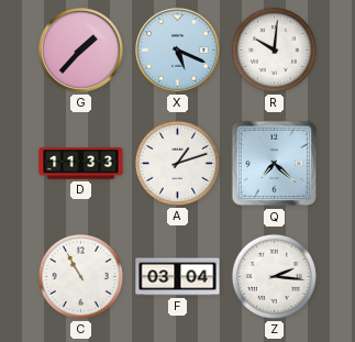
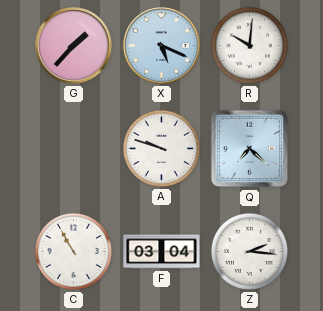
D: 11:33 -> none (81, 164)
A: 1:12 -> 9:48 (161, 148)
